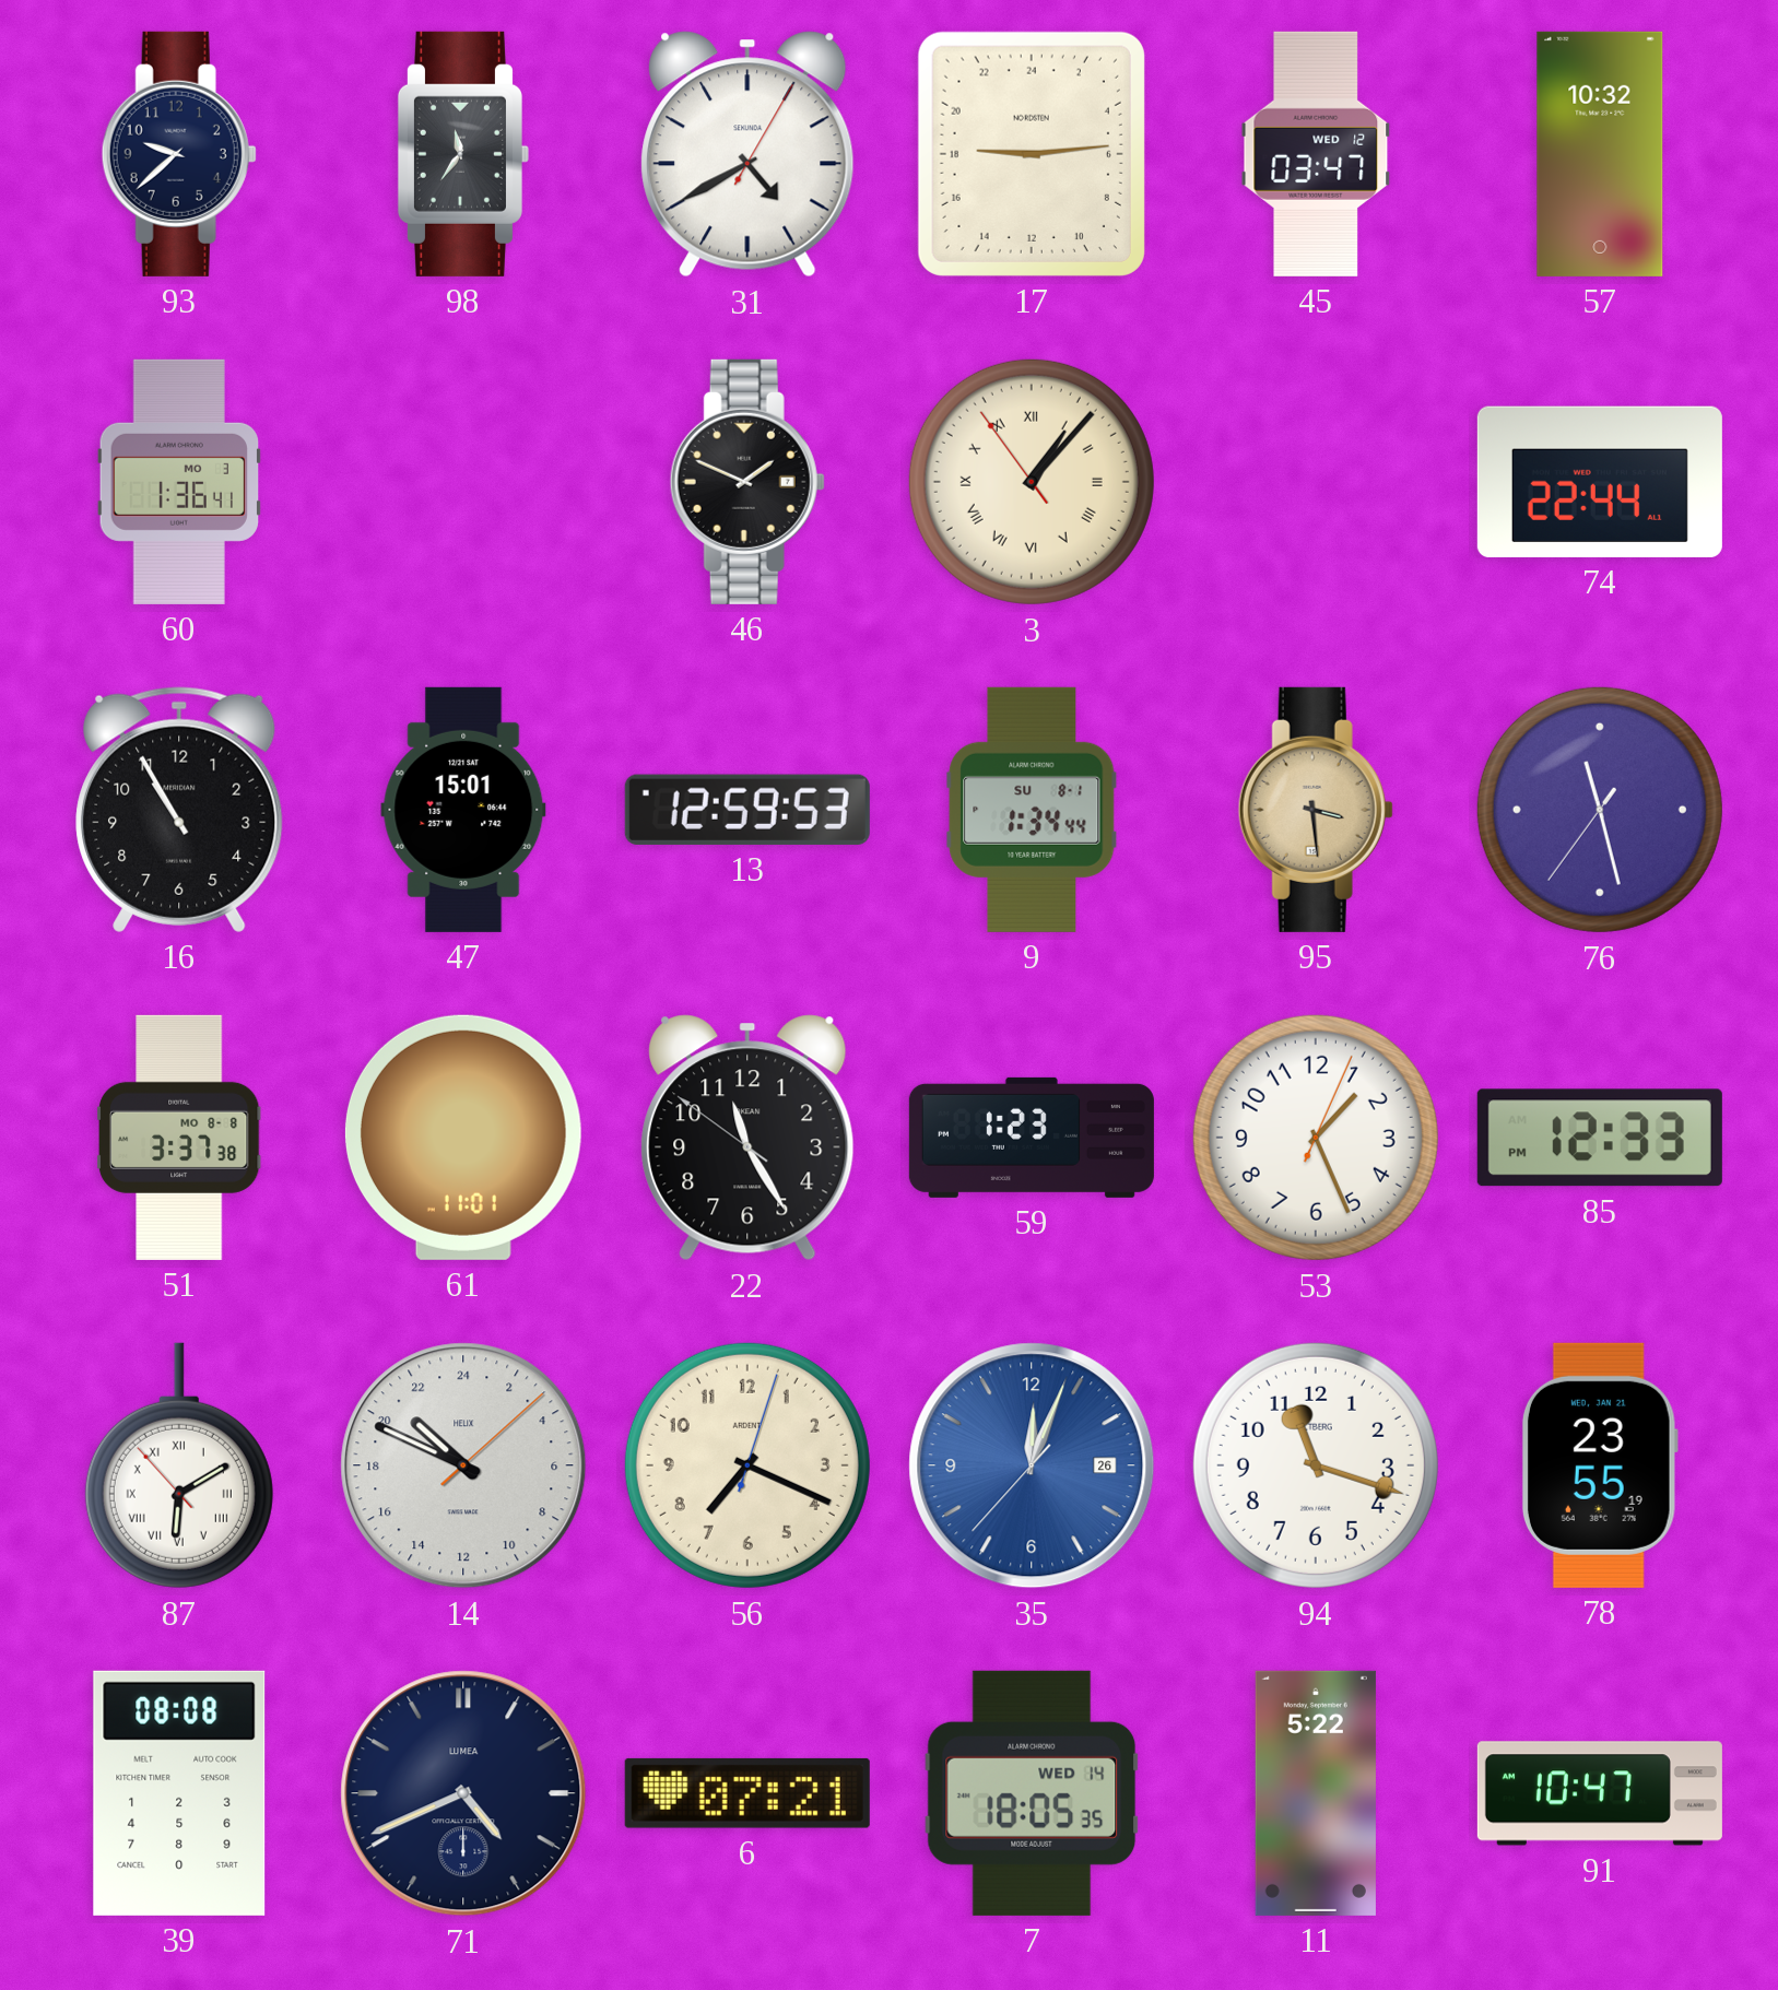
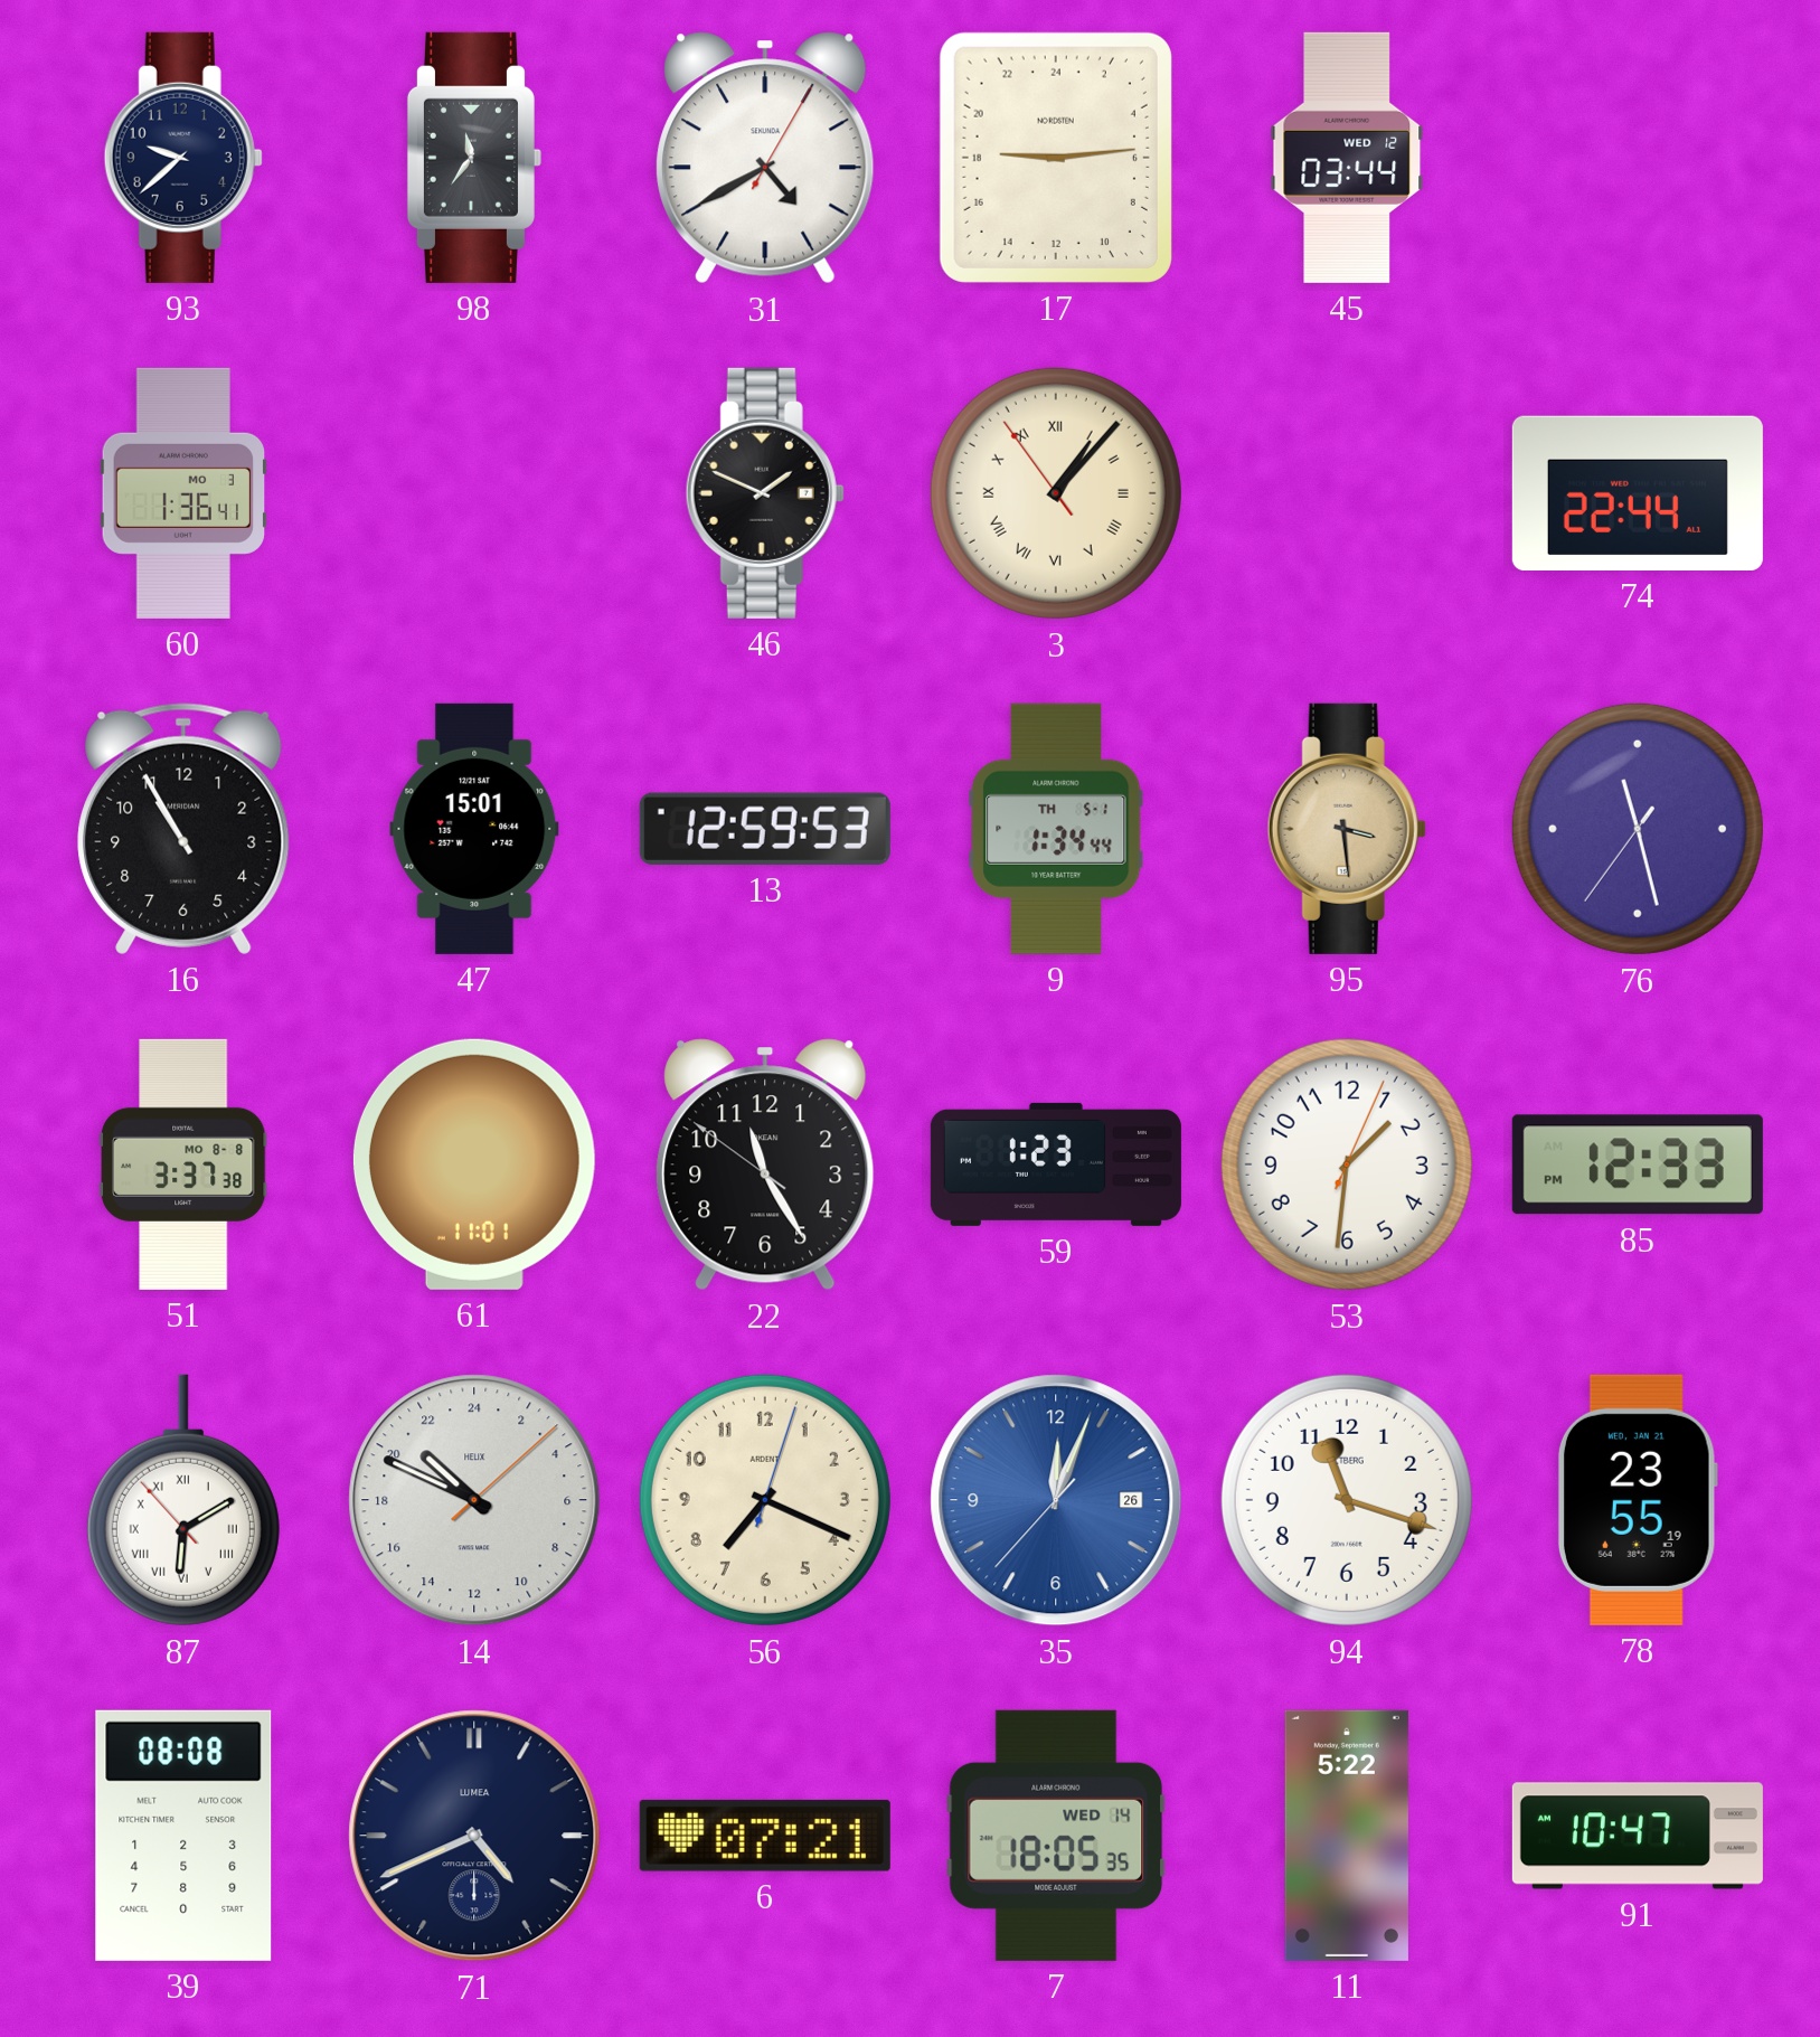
45: 03:47 -> 03:44 (1347, 158)
57: 10:32 -> none (1600, 154)
9 date: SU 8-1 -> TH 5-1 (1056, 829)
53: 1:26 -> 1:31 (1347, 1164)
